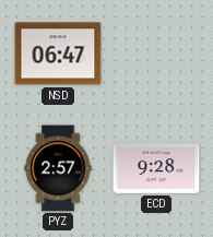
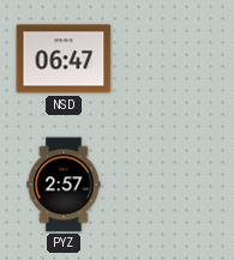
ECD: 9:28 -> none (156, 169)
